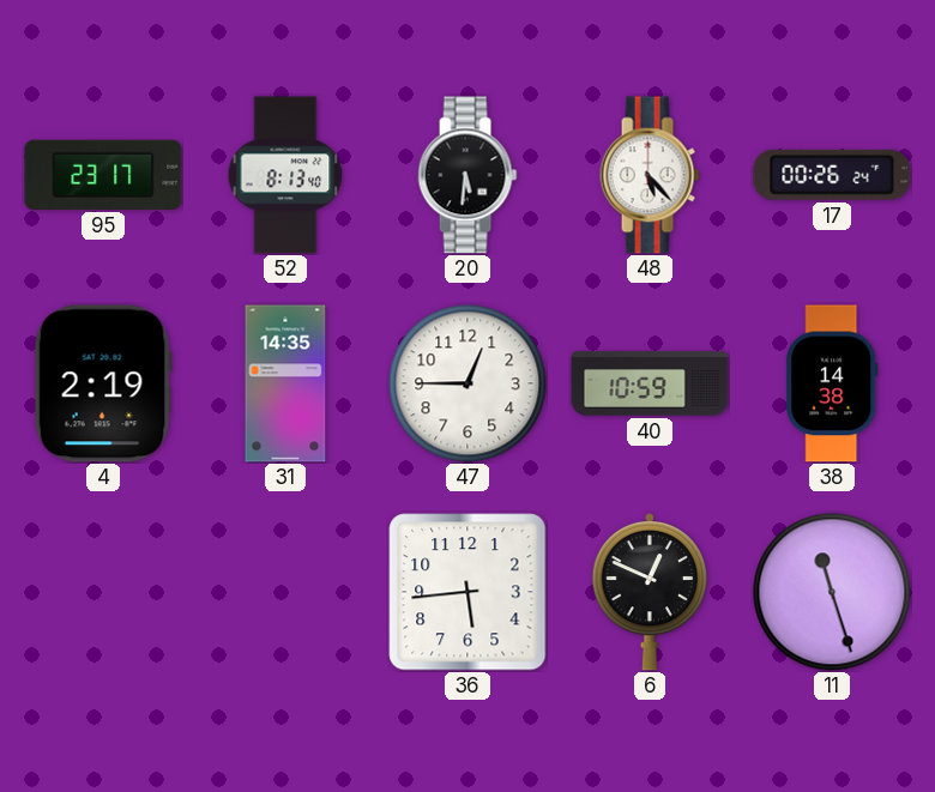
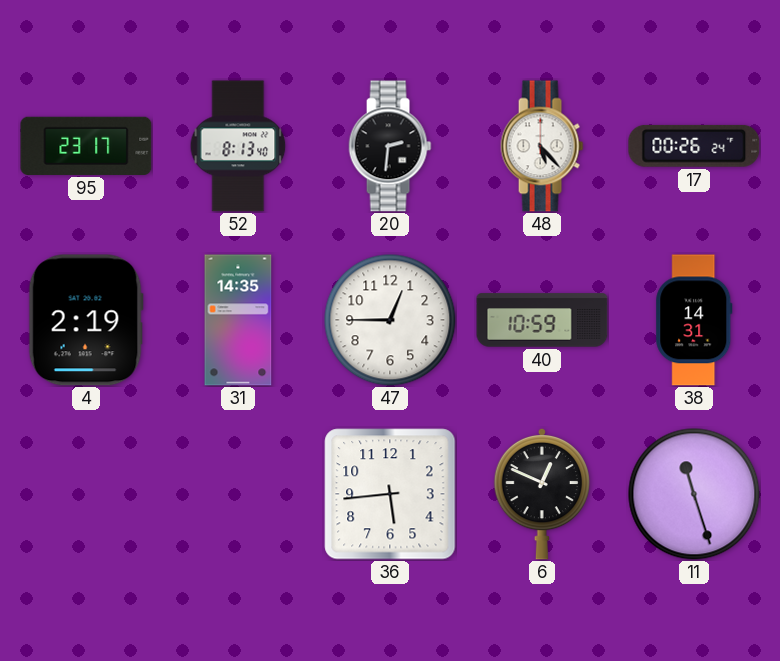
20: 5:31 -> 2:31 (390, 146)
38: 14:38 -> 14:31 (694, 320)
